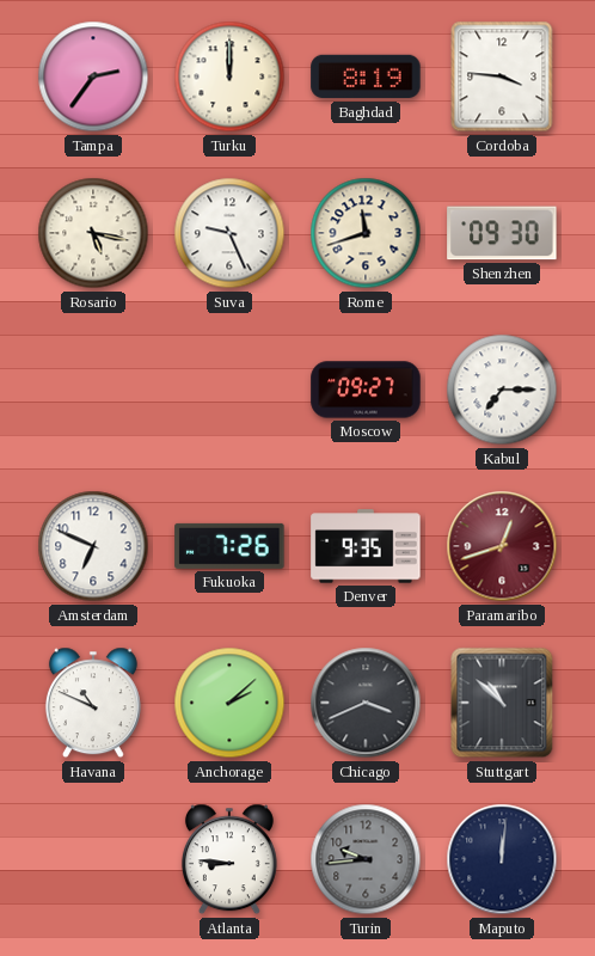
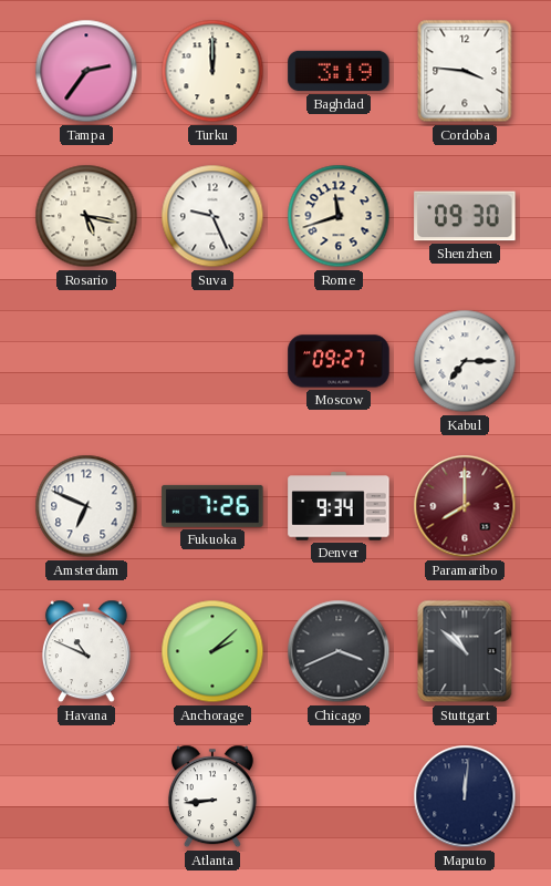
Baghdad: 8:19 -> 3:19 (339, 71)
Denver: 9:35 -> 9:34 (339, 506)
Paramaribo: 12:42 -> 8:00 (465, 506)
Atlanta: 8:46 -> 8:44 (212, 796)
Turin: 9:44 -> none (366, 859)
